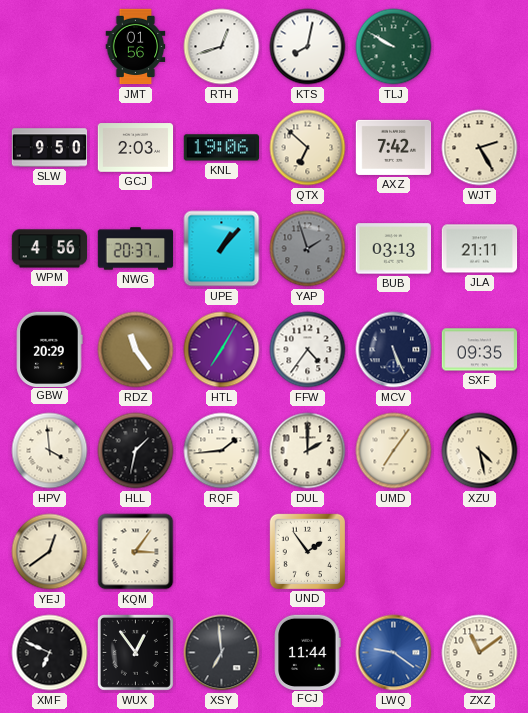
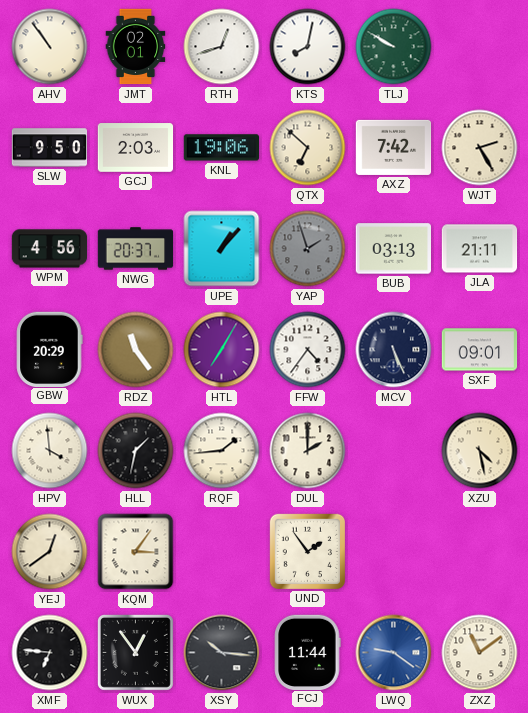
AHV: none -> 10:54 (50, 47)
JMT: 01:56 -> 02:01 (136, 47)
SXF: 09:35 -> 09:01 (480, 350)
UMD: 7:06 -> none (394, 451)
XMF: 6:49 -> 6:46 (50, 653)
XSY: 6:59 -> 10:16 (222, 653)
